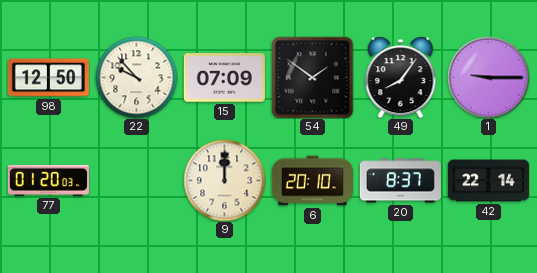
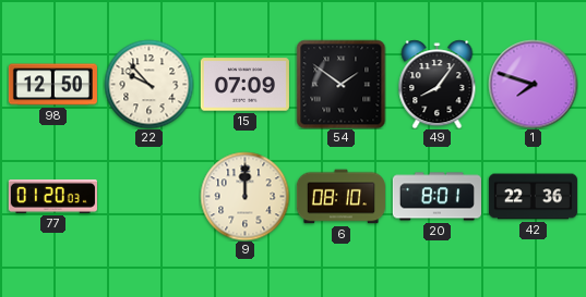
1: 9:15 -> 7:48 (533, 84)
6: 20:10 -> 08:10 (340, 197)
20: 8:37 -> 8:01 (436, 197)
42: 22:14 -> 22:36 (533, 197)
